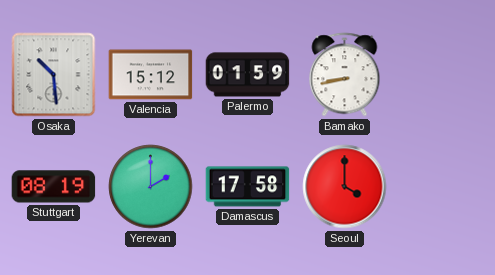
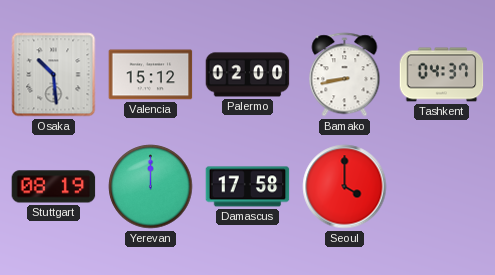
Palermo: 01:59 -> 02:00 (248, 75)
Tashkent: none -> 04:37 (442, 75)
Yerevan: 2:00 -> 12:00 (151, 187)
